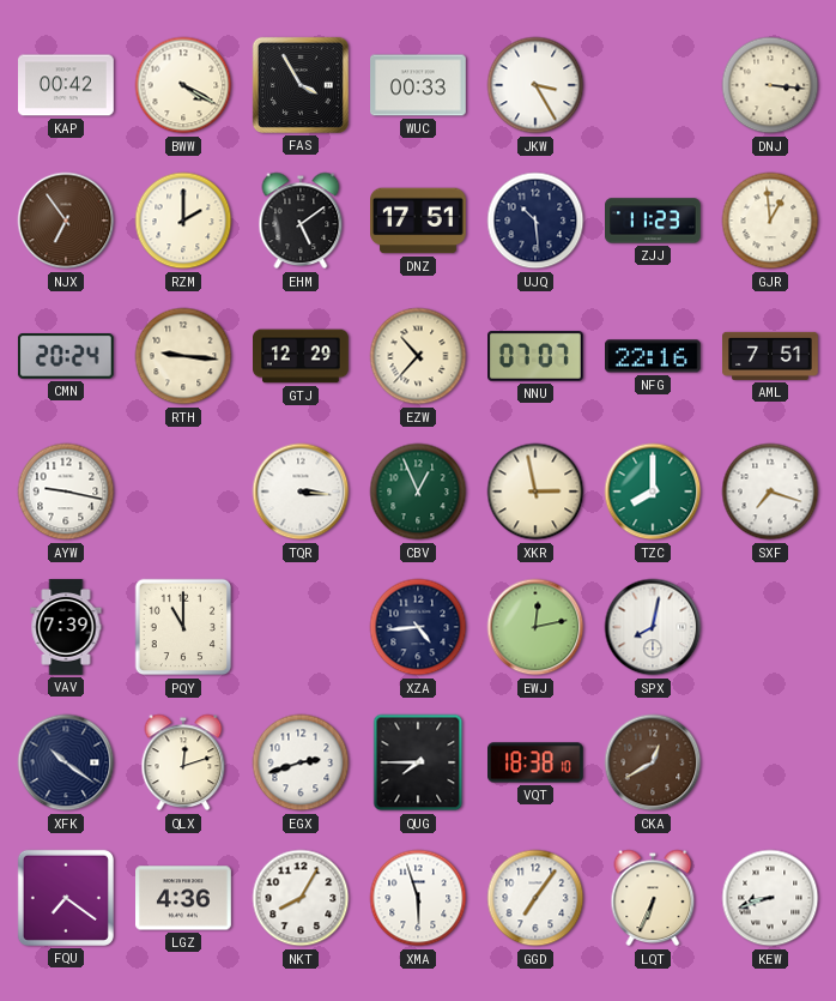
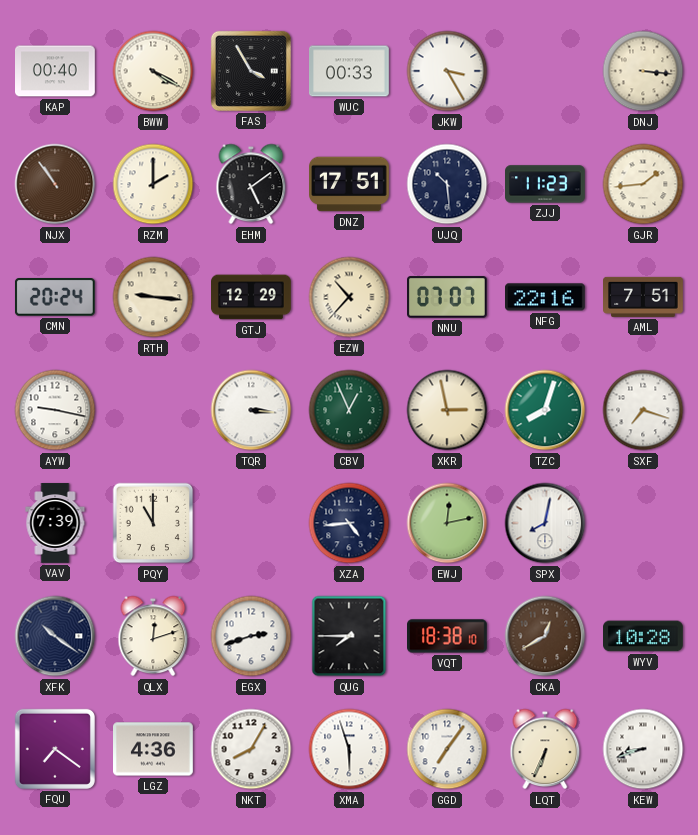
KAP: 00:42 -> 00:40 (56, 71)
NJX: 6:54 -> 10:54 (55, 184)
GJR: 12:59 -> 1:44 (643, 184)
TZC: 8:00 -> 8:03 (545, 410)
WYV: none -> 10:28 (644, 636)
